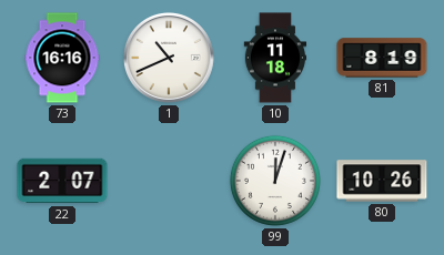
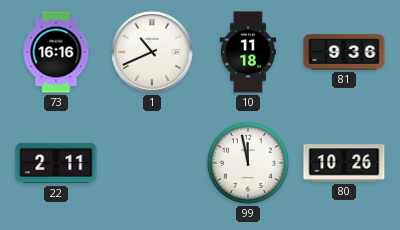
81: 8:19 -> 9:36 (344, 52)
22: 2:07 -> 2:11 (56, 163)
99: 12:03 -> 11:58 (248, 163)
